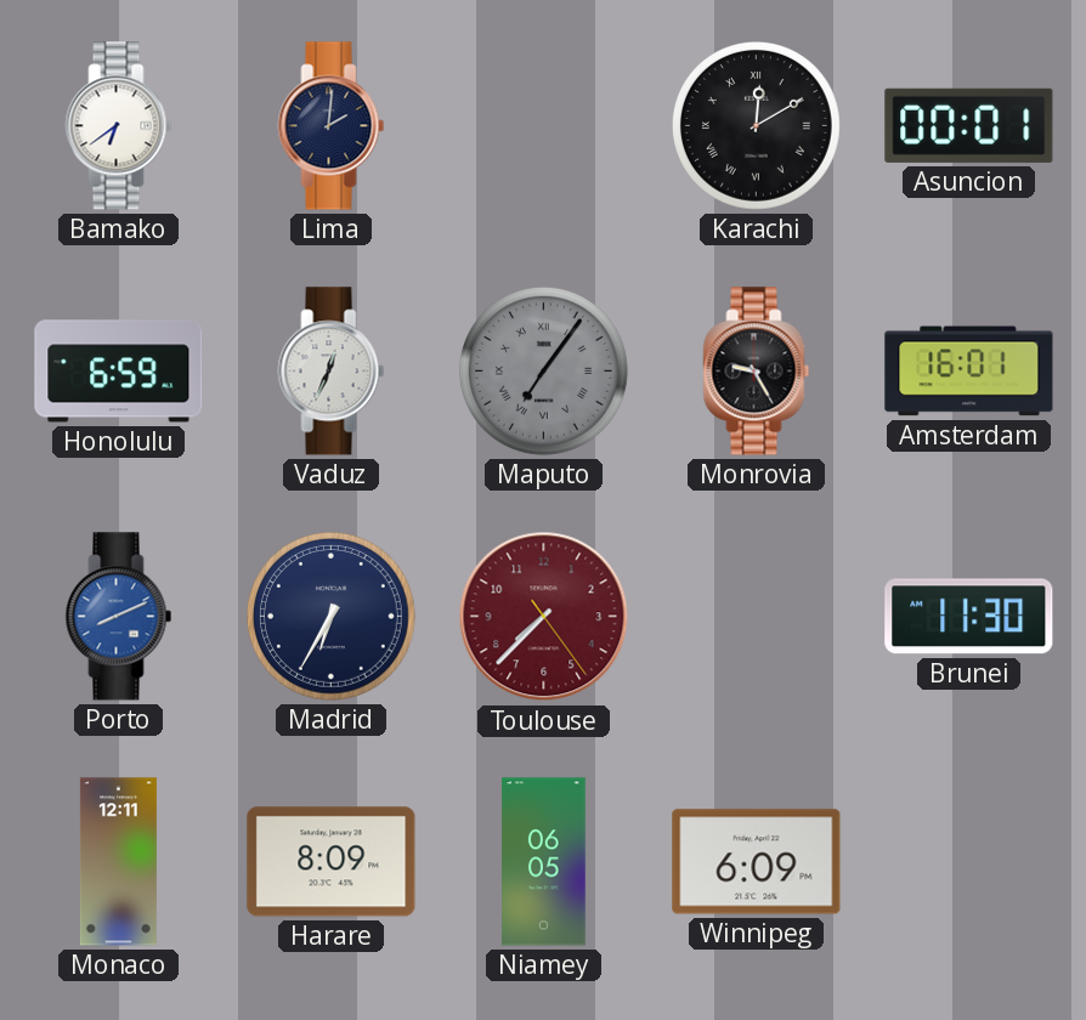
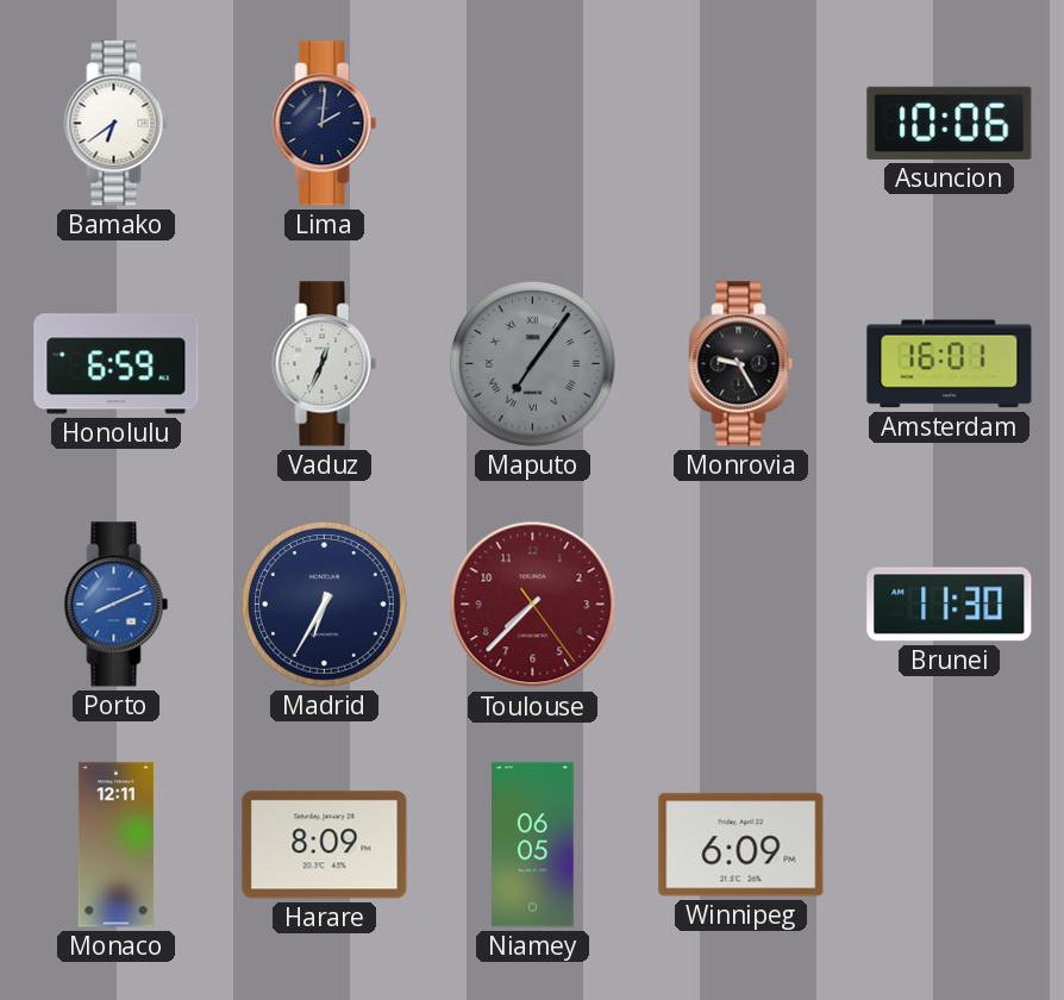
Karachi: 12:10 -> none (756, 125)
Asuncion: 00:01 -> 10:06 (950, 123)
